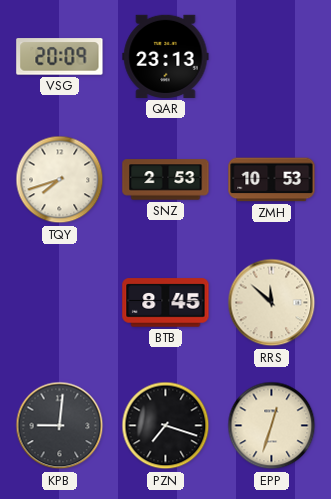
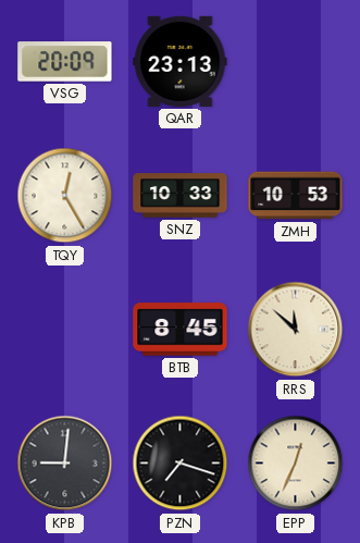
TQY: 7:42 -> 12:25 (65, 196)
SNZ: 2:53 -> 10:33 (181, 196)
EPP: 12:33 -> 12:34 (296, 464)
